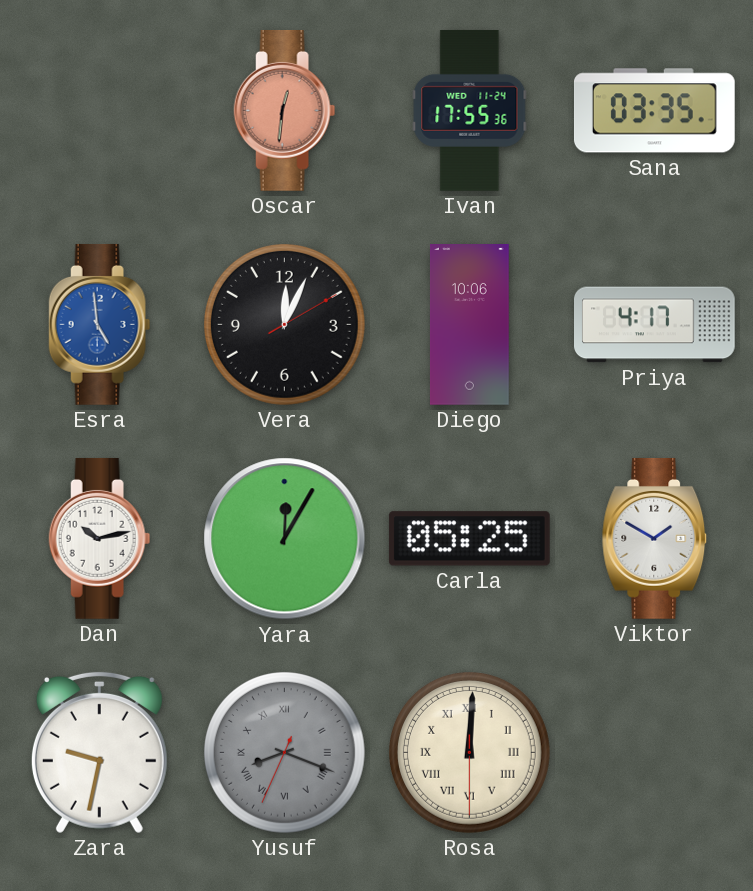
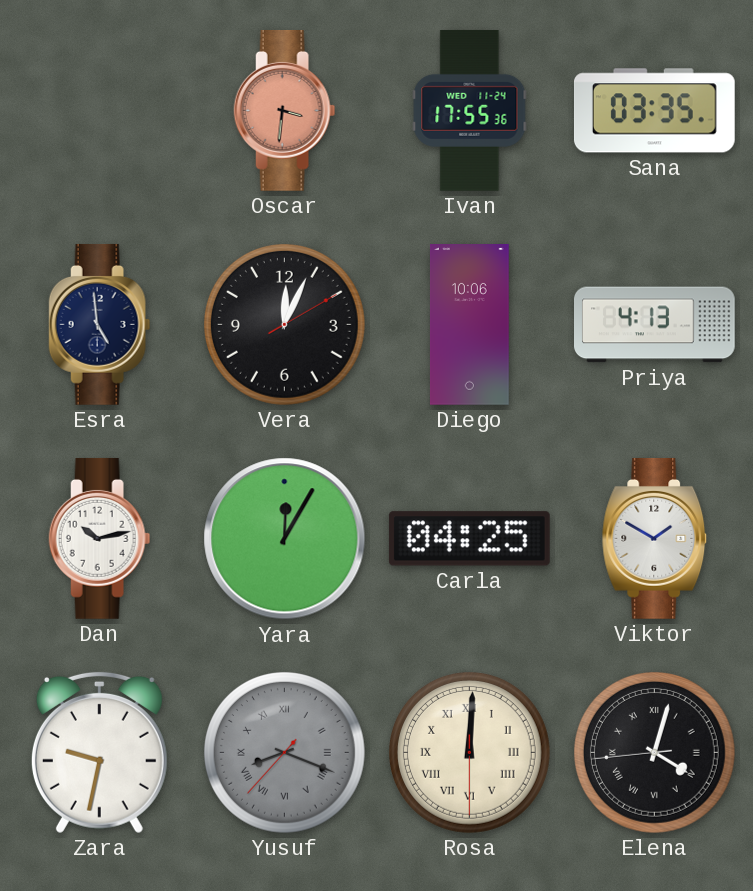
Oscar: 12:31 -> 3:31 (285, 110)
Esra dial: blue -> navy (100, 324)
Priya: 4:17 -> 4:13 (655, 325)
Carla: 05:25 -> 04:25 (469, 539)
Yusuf: 8:18:34 -> 8:18:37 (284, 752)
Elena: none -> 4:02 (654, 752)
